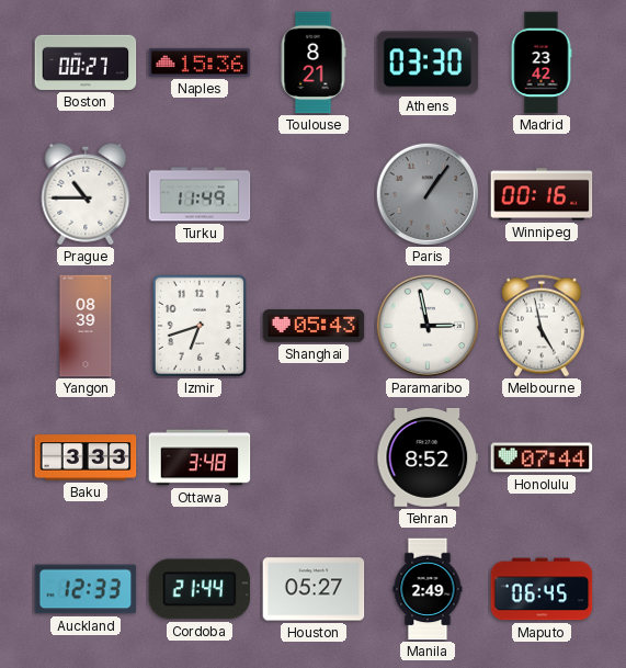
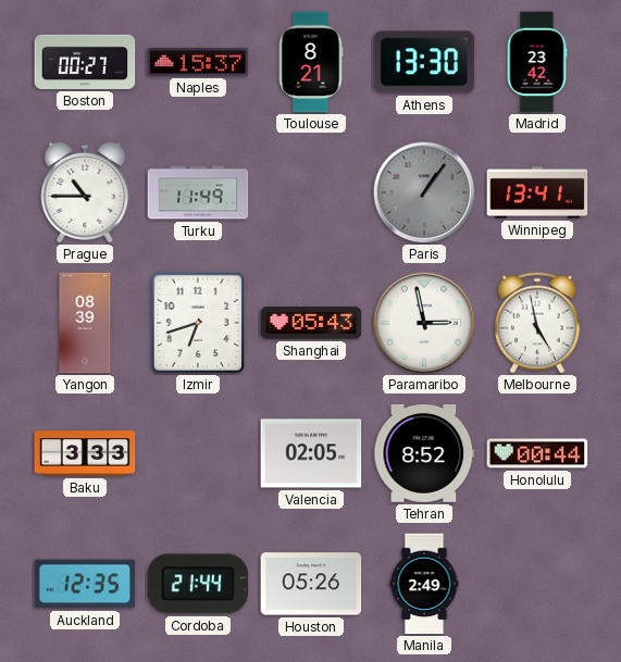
Naples: 15:36 -> 15:37 (198, 62)
Athens: 03:30 -> 13:30 (424, 62)
Winnipeg: 00:16 -> 13:41 (537, 192)
Ottawa: 3:48 -> none (200, 457)
Valencia: none -> 02:05 (311, 453)
Honolulu: 07:44 -> 00:44 (537, 453)
Auckland: 12:33 -> 12:35 (85, 584)
Houston: 05:27 -> 05:26 (311, 584)
Maputo: 06:45 -> none (542, 589)
